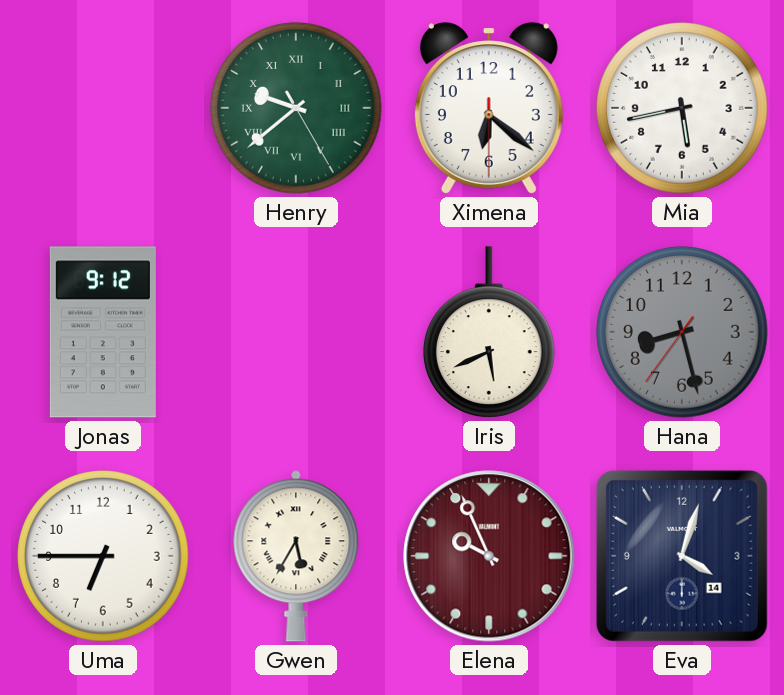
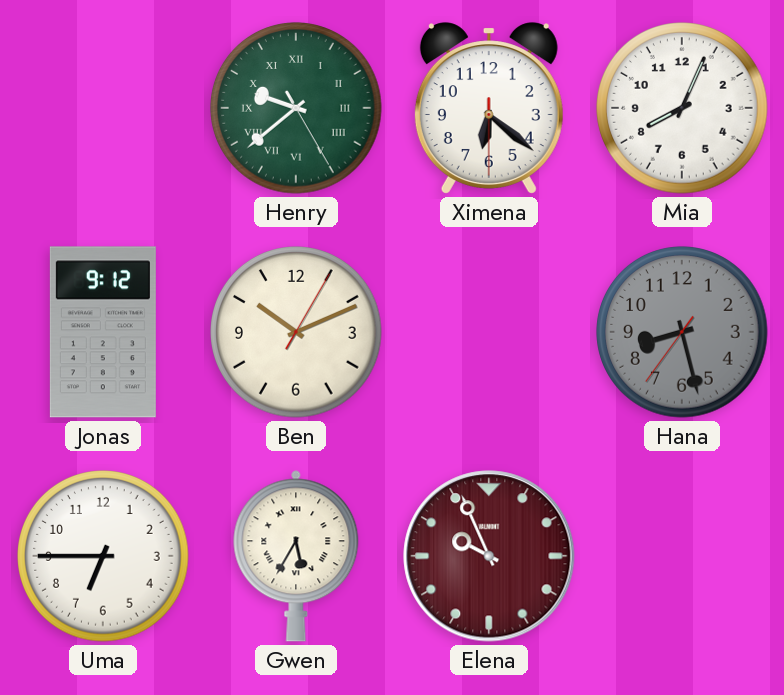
Mia: 5:43 -> 8:04 (682, 108)
Ben: none -> 10:11 (296, 332)
Iris: 5:41 -> none (489, 332)
Eva: 4:03 -> none (682, 556)
